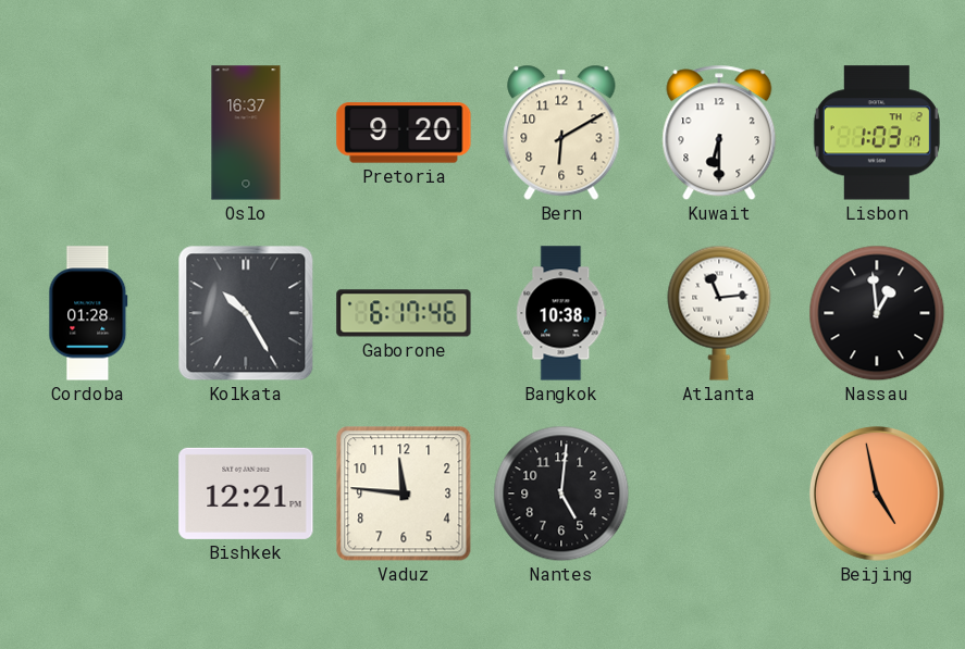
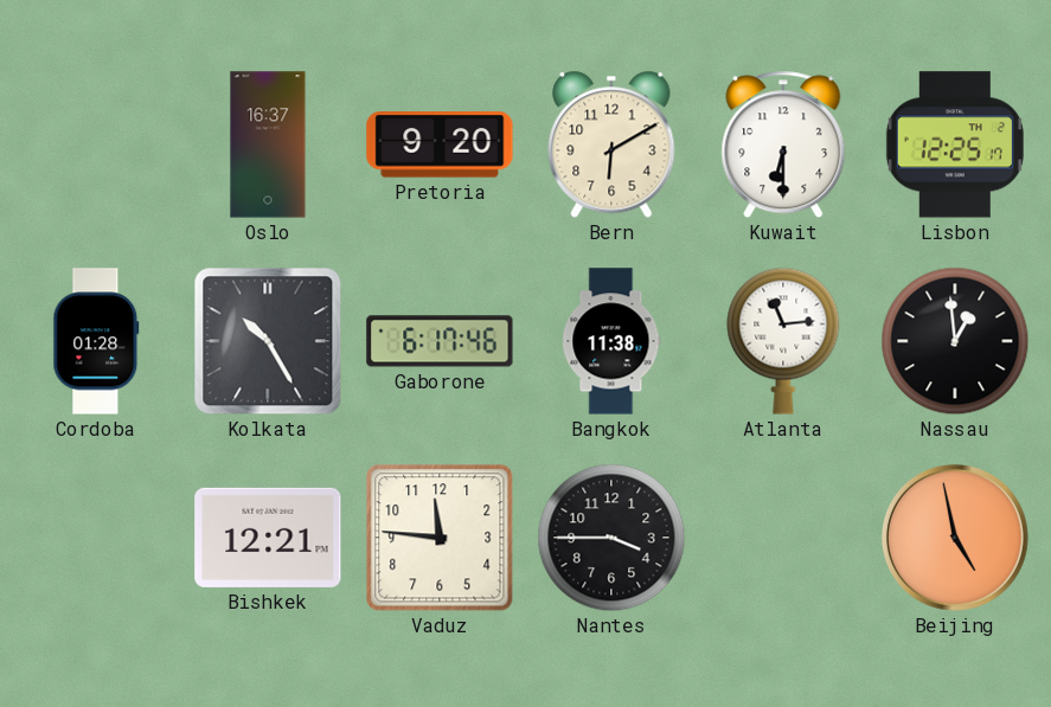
Lisbon: 1:03 -> 12:25 (955, 144)
Bangkok: 10:38 -> 11:38 (611, 341)
Nantes: 5:01 -> 3:45 (611, 538)
